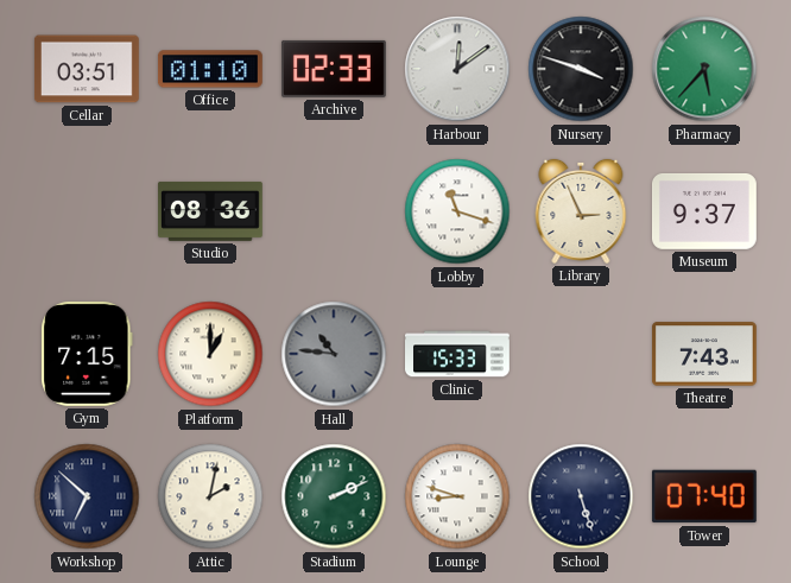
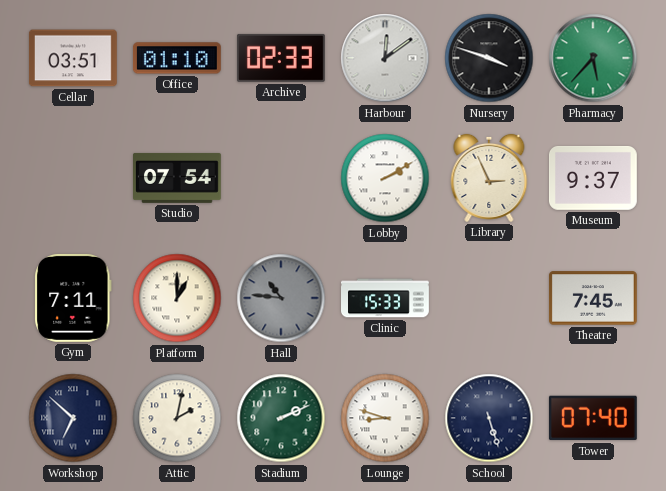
Studio: 08:36 -> 07:54 (178, 178)
Lobby: 11:18 -> 2:10 (385, 178)
Gym: 7:15 -> 7:11 (73, 298)
Theatre: 7:43 -> 7:45 (593, 298)
